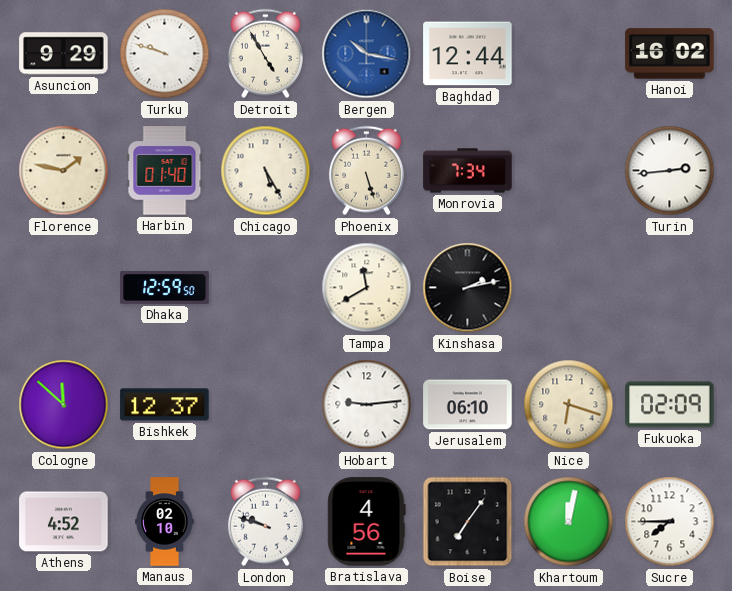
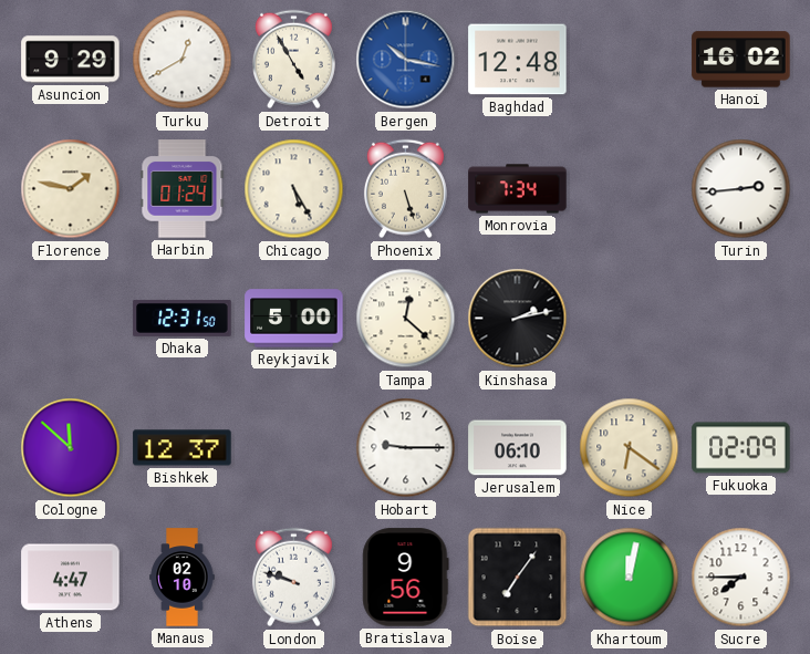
Turku: 9:48 -> 12:40 (183, 60)
Baghdad: 12:44 -> 12:48 (518, 60)
Harbin: 01:40 -> 01:24 (183, 189)
Dhaka: 12:59 -> 12:31 (183, 318)
Reykjavik: none -> 5:00 (294, 319)
Tampa: 11:40 -> 12:22 (406, 319)
Hobart: 9:14 -> 9:15 (406, 448)
Nice: 6:18 -> 6:21 (630, 448)
Athens: 4:52 -> 4:47 (71, 578)
Bratislava: 4:56 -> 9:56 (406, 578)
